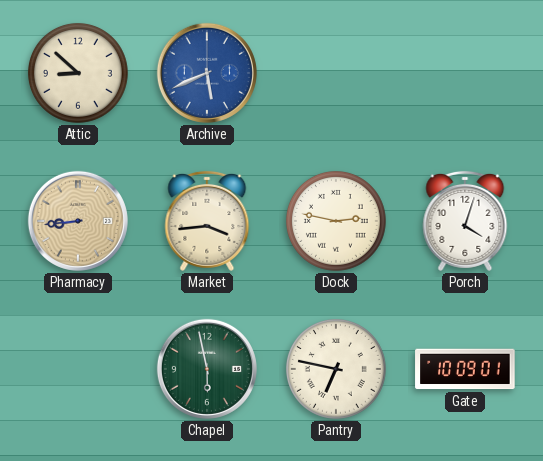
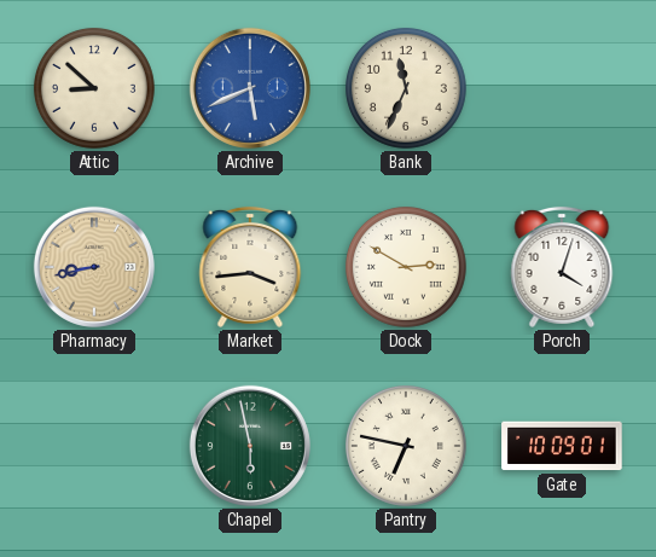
Bank: none -> 11:34 (406, 88)
Pharmacy: 8:44 -> 8:43 (94, 267)
Dock: 2:47 -> 2:50 (406, 267)
